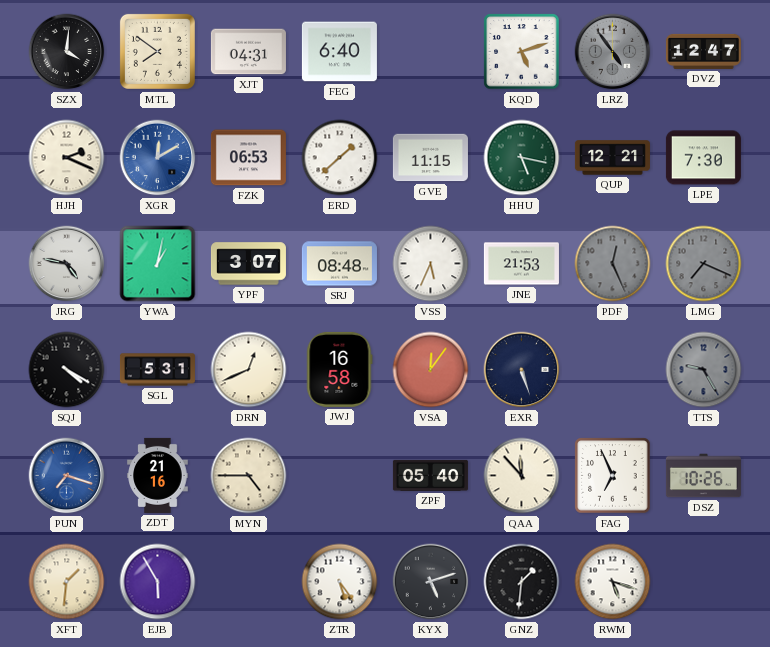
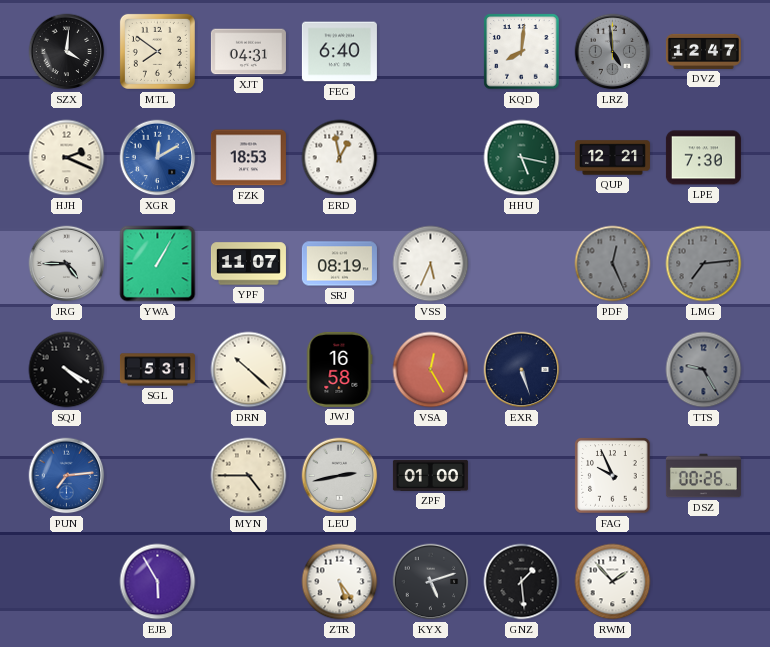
KQD: 5:12 -> 8:01 (522, 52)
LRZ: 4:54 -> 4:59 (613, 52)
FZK: 06:53 -> 18:53 (248, 158)
ERD: 1:38 -> 12:58 (340, 158)
GVE: 11:15 -> none (430, 158)
JRG: 4:47 -> 4:45 (67, 264)
YWA: 1:02 -> 1:05 (158, 264)
YPF: 3:07 -> 11:07 (248, 264)
SRJ: 08:48 -> 08:19 (339, 264)
JNE: 21:53 -> none (521, 264)
LMG: 7:19 -> 7:14 (704, 264)
DRN: 12:41 -> 10:22 (249, 370)
VSA: 12:06 -> 12:25 (431, 370)
PUN: 7:18 -> 7:14 (67, 476)
ZDT: 21:16 -> none (158, 475)
LEU: none -> 2:43 (340, 476)
ZPF: 05:40 -> 01:00 (430, 475)
QAA: 11:53 -> none (522, 476)
FAG: 6:56 -> 9:56 (613, 476)
DSZ: 10:26 -> 00:26 (703, 476)
XFT: 1:31 -> none (67, 582)
GNZ: 1:31 -> 1:29 (522, 582)
RWM: 5:18 -> 1:53 (613, 582)
